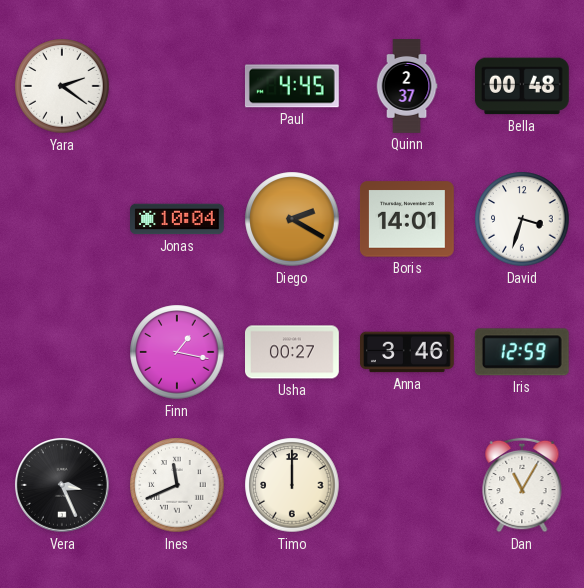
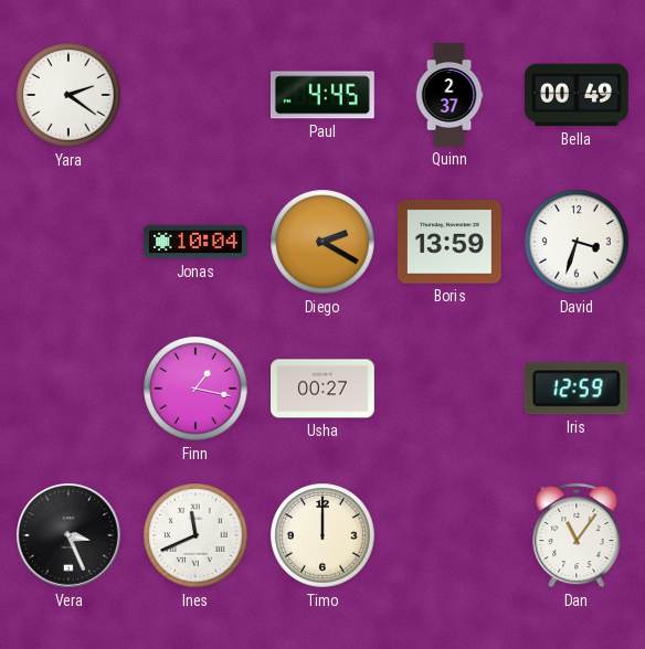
Bella: 00:48 -> 00:49 (577, 95)
Boris: 14:01 -> 13:59 (450, 242)
Anna: 3:46 -> none (408, 352)
Dan: 11:05 -> 11:06 (577, 535)
